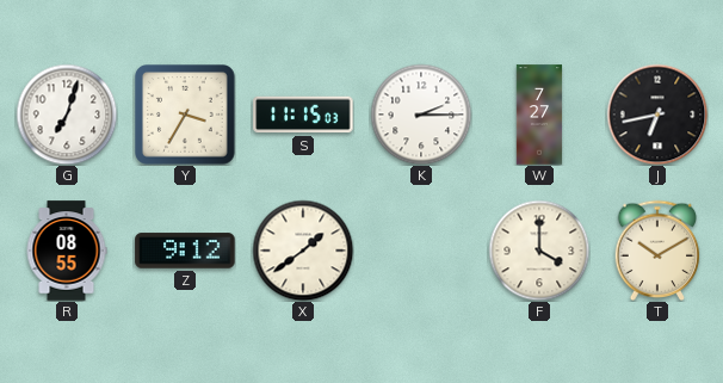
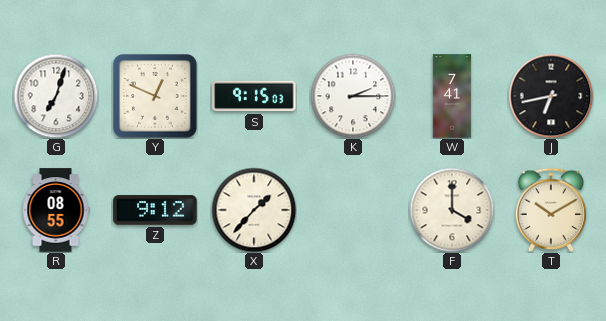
Y: 3:35 -> 12:49 (156, 97)
S: 11:15 -> 9:15 (254, 96)
W: 7:27 -> 7:41 (452, 96)
X: 1:39 -> 1:37 (254, 210)
